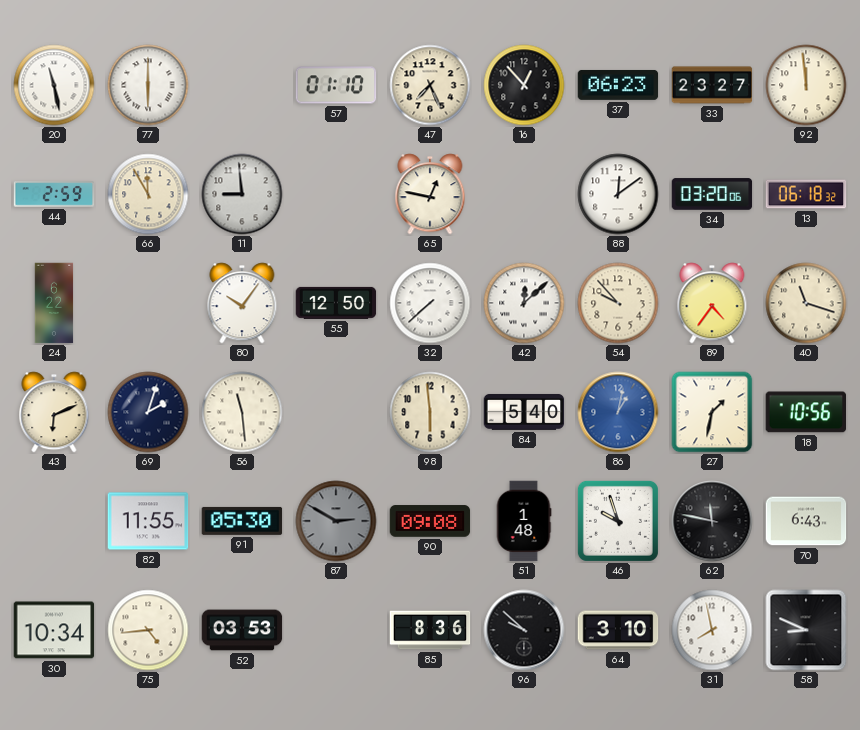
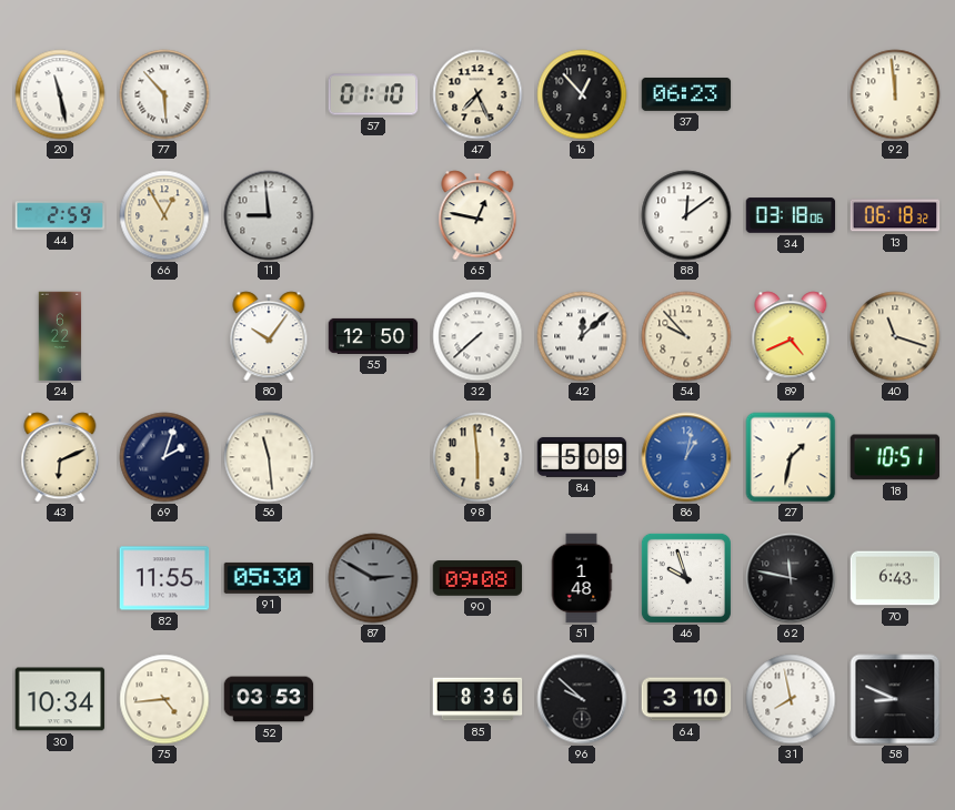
77: 6:00 -> 5:53 (164, 94)
33: 23:27 -> none (712, 85)
66: 11:55 -> 12:55 (164, 215)
34: 03:20 -> 03:18 (791, 215)
89: 4:36 -> 4:41 (791, 336)
84: 5:40 -> 5:09 (582, 457)
18: 10:56 -> 10:51 (895, 457)
